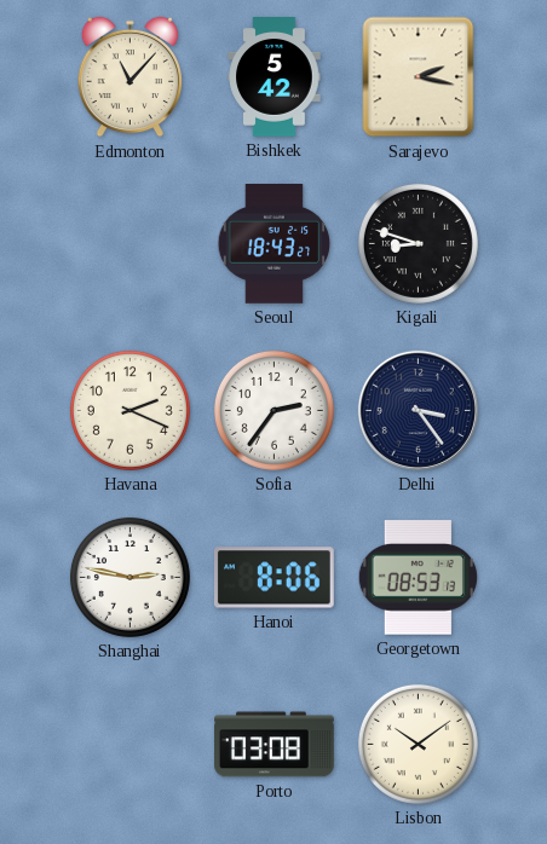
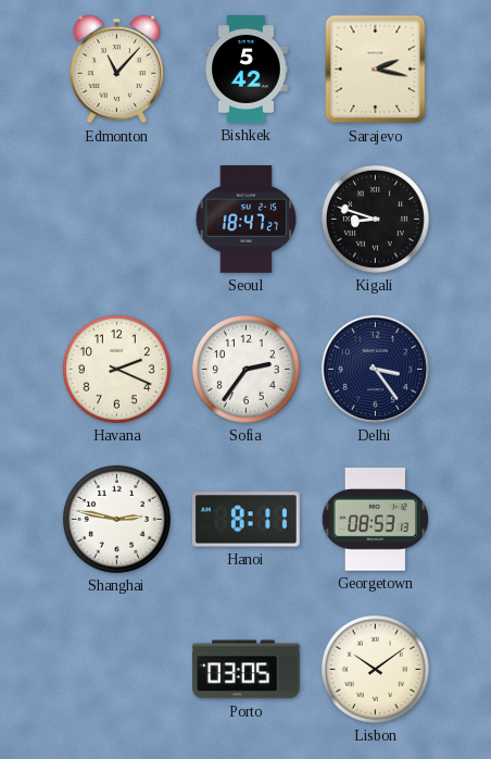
Seoul: 18:43 -> 18:47 (247, 220)
Hanoi: 8:06 -> 8:11 (246, 520)
Porto: 03:08 -> 03:05 (247, 670)
